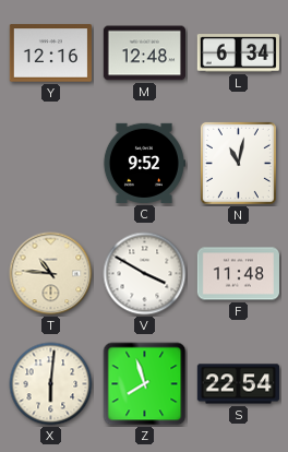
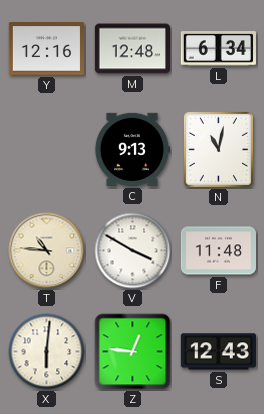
C: 9:52 -> 9:13 (131, 149)
Z: 7:57 -> 12:46 (133, 352)
S: 22:54 -> 12:43 (218, 352)
